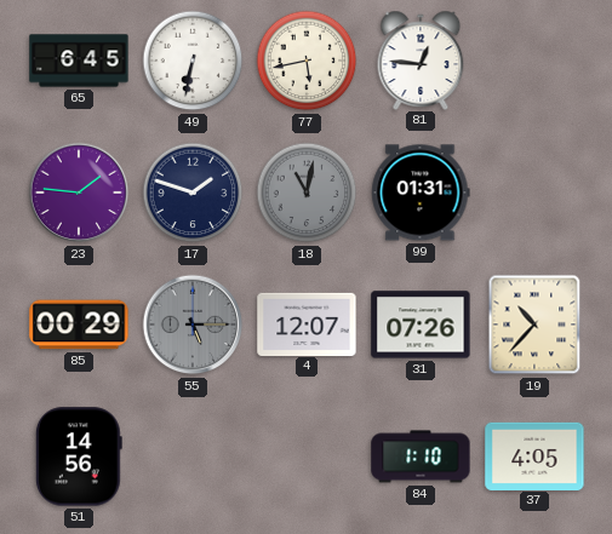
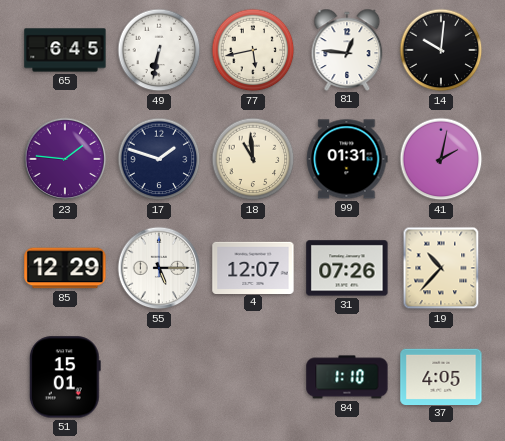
14: none -> 10:01 (441, 50)
18: 11:02 -> 10:59 (253, 159)
18 dial: grey -> cream (253, 159)
41: none -> 2:02 (441, 159)
85: 00:29 -> 12:29 (65, 268)
55 dial: grey -> white (159, 268)
51: 14:56 -> 15:01 (65, 377)
